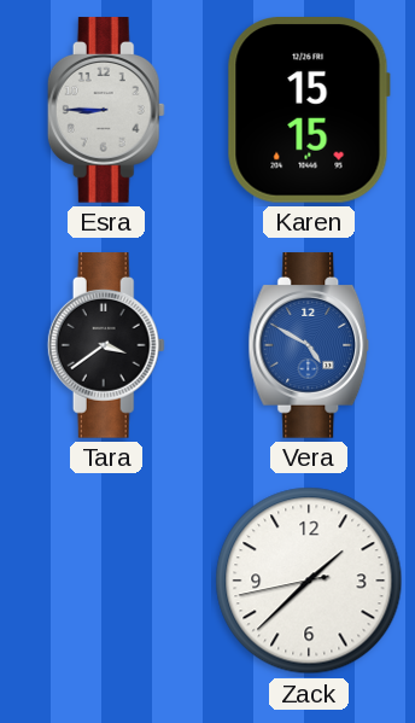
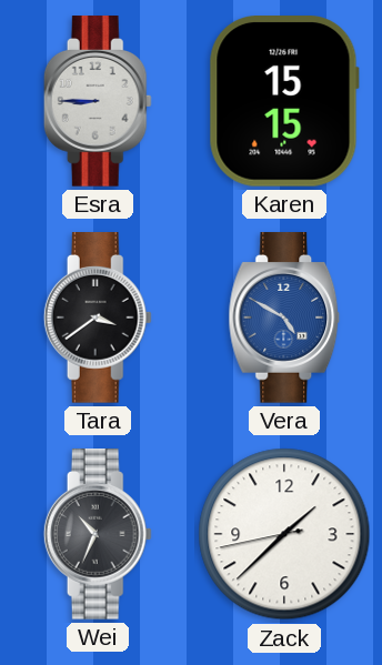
Wei: none -> 10:34 (98, 534)
